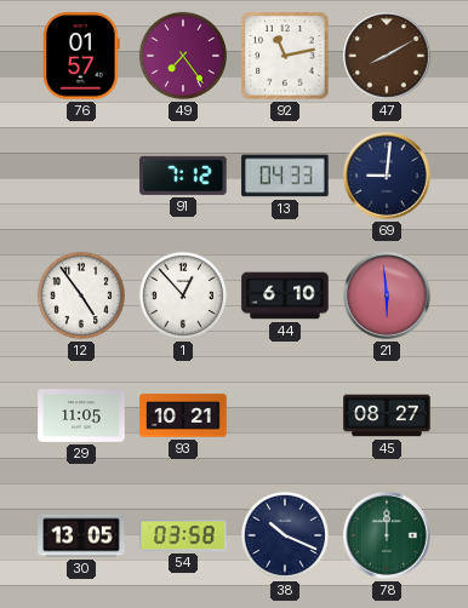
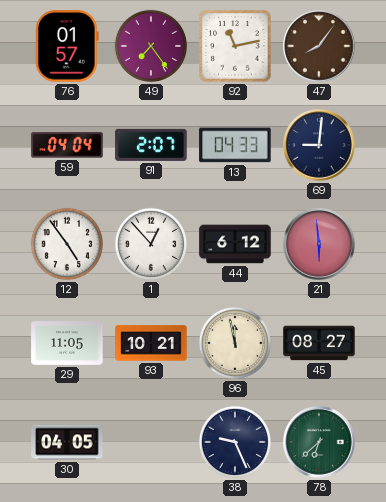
47: 8:10 -> 8:06 (319, 46)
59: none -> 04:04 (67, 145)
91: 7:12 -> 2:07 (151, 145)
44: 6:10 -> 6:12 (235, 244)
96: none -> 11:58 (235, 343)
30: 13:05 -> 04:05 (67, 442)
54: 03:58 -> none (183, 535)
38: 10:19 -> 9:26 (235, 442)
78: 12:00 -> 6:38 (319, 442)
